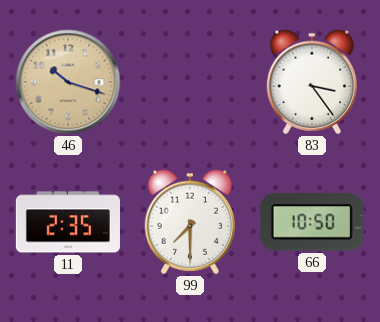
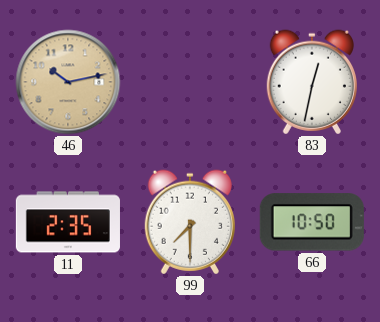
46: 10:18 -> 10:13 (68, 82)
83: 3:24 -> 12:32 (312, 82)
